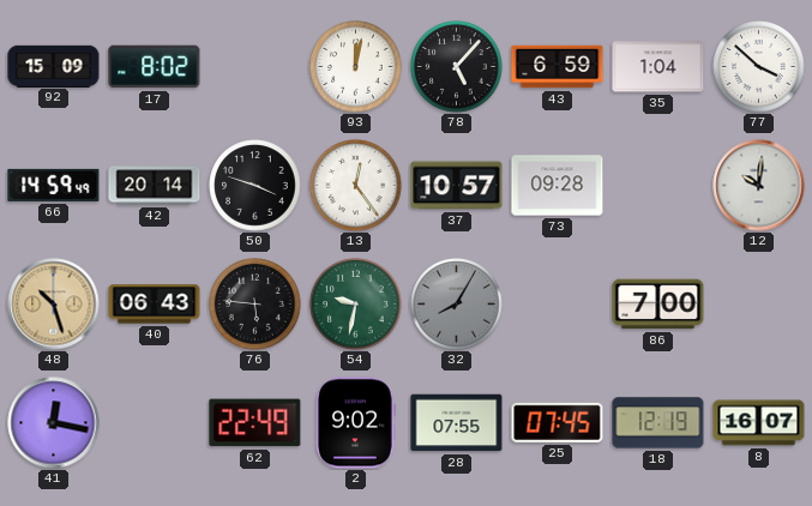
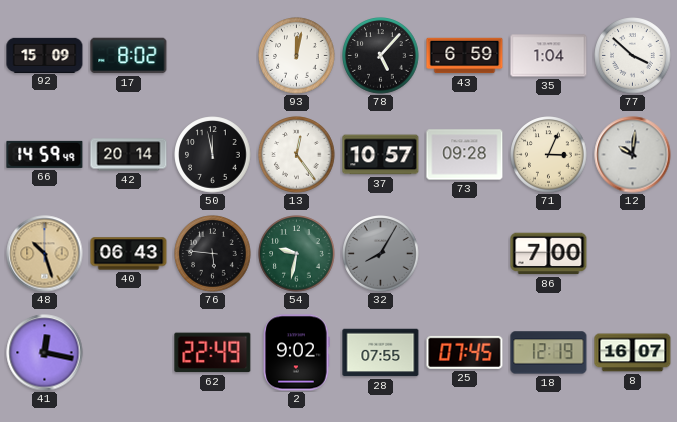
50: 3:48 -> 11:58 (213, 155)
71: none -> 3:04 (549, 155)
